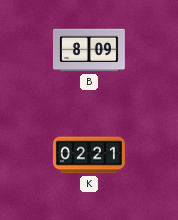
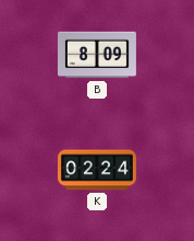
K: 02:21 -> 02:24 (97, 170)
